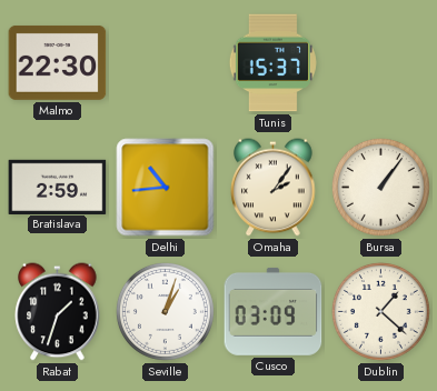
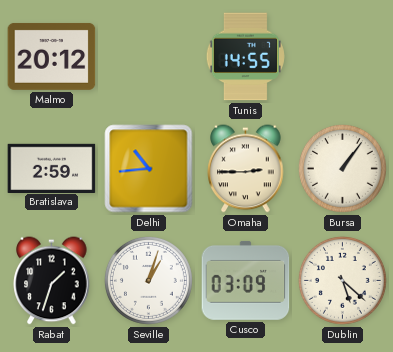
Malmo: 22:30 -> 20:12 (52, 56)
Tunis: 15:37 -> 14:55 (245, 57)
Omaha: 2:06 -> 2:45 (246, 169)
Dublin: 1:22 -> 5:22 (342, 280)
